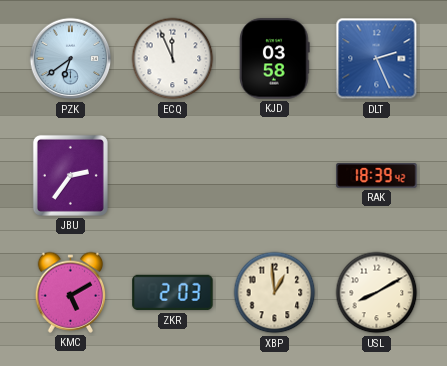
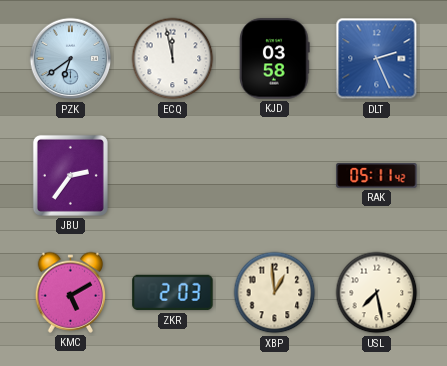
ECQ: 11:56 -> 11:58 (173, 59)
RAK: 18:39 -> 05:11 (377, 176)
USL: 8:10 -> 7:28 (377, 293)
